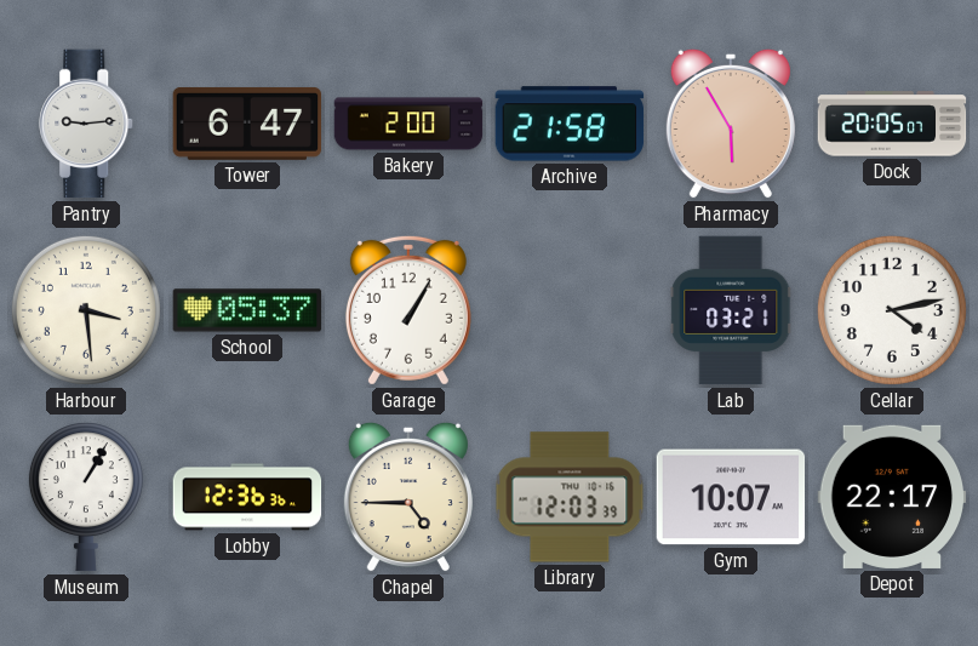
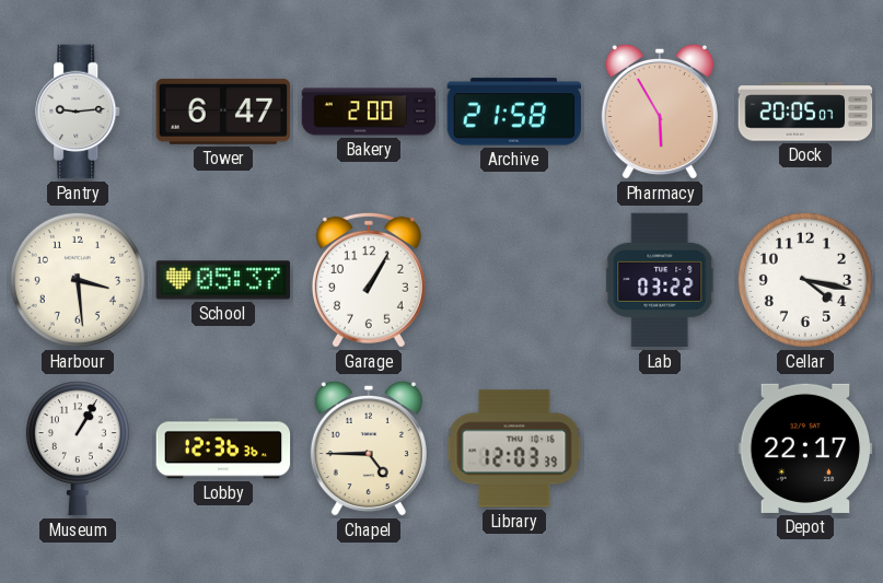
Lab: 03:21 -> 03:22 (660, 280)
Cellar: 4:13 -> 4:17 (805, 280)
Gym: 10:07 -> none (731, 497)
